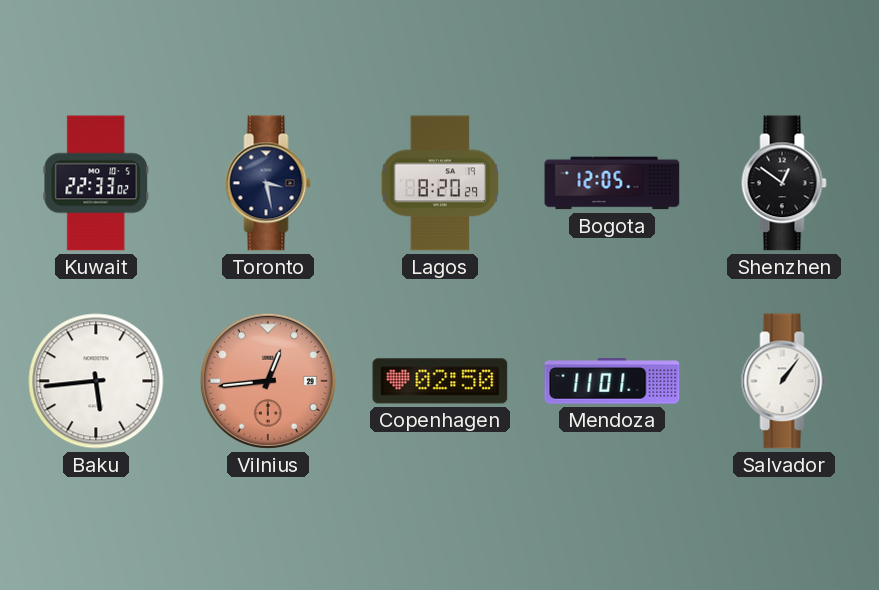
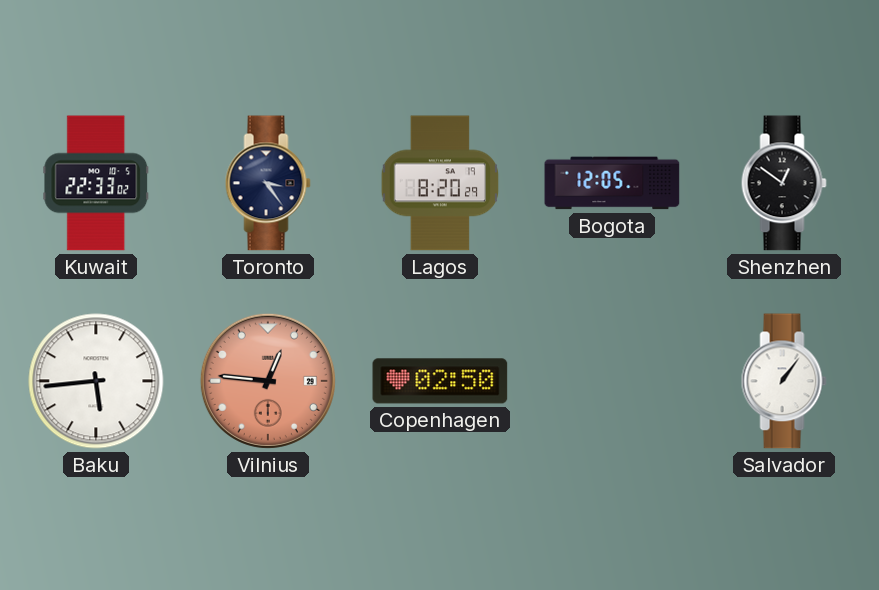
Toronto: 3:28 -> 3:24 (268, 183)
Vilnius: 12:44 -> 12:46 (268, 381)
Mendoza: 11:01 -> none (612, 381)
